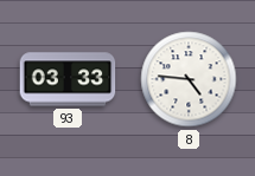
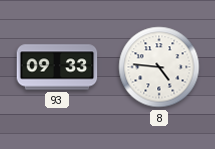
93: 03:33 -> 09:33 (57, 67)
